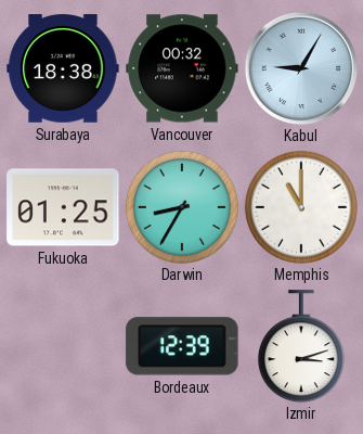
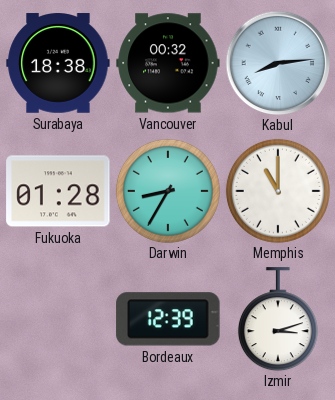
Kabul: 9:05 -> 8:14 (278, 63)
Fukuoka: 01:25 -> 01:28 (58, 191)
